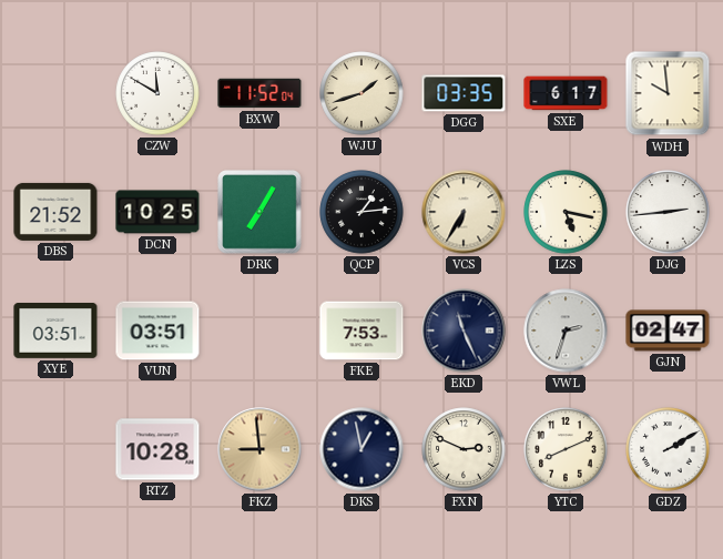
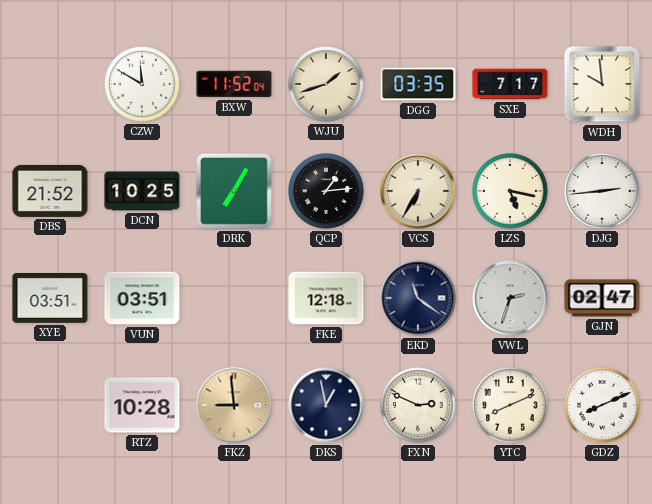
SXE: 6:17 -> 7:17 (510, 84)
FKE: 7:53 -> 12:18 (326, 298)
EKD: 11:26 -> 11:21 (418, 298)
GDZ: 2:10 -> 8:11 (602, 405)
